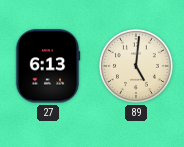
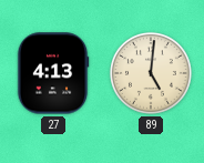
27: 6:13 -> 4:13 (53, 73)
